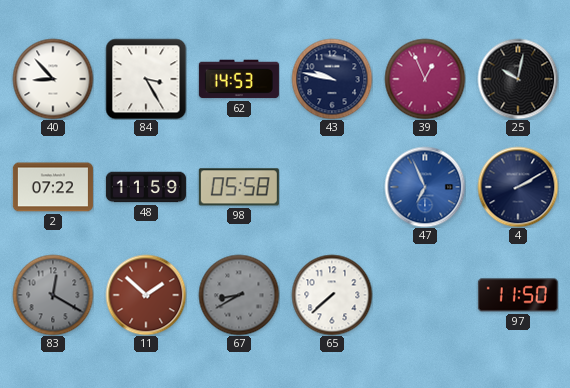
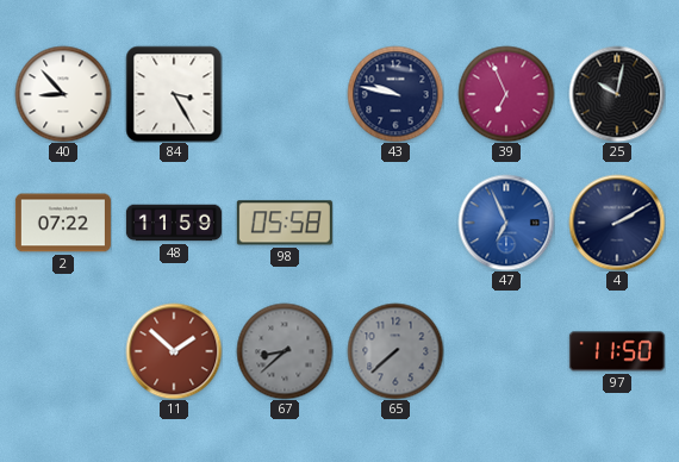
62: 14:53 -> none (239, 79)
39: 12:56 -> 6:56 (506, 94)
83: 12:20 -> none (53, 295)
67: 8:40 -> 8:38 (285, 351)
65 dial: white -> grey (395, 351)
